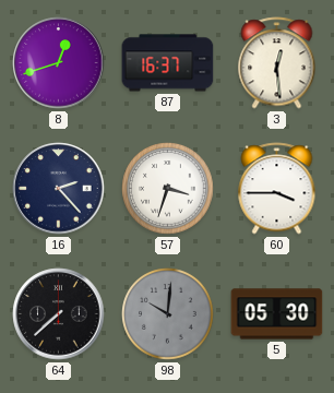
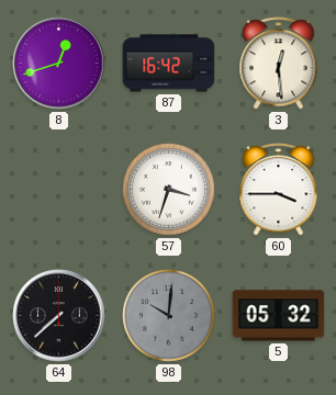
87: 16:37 -> 16:42 (169, 64)
16: 2:23 -> none (59, 189)
5: 05:30 -> 05:32 (279, 316)
